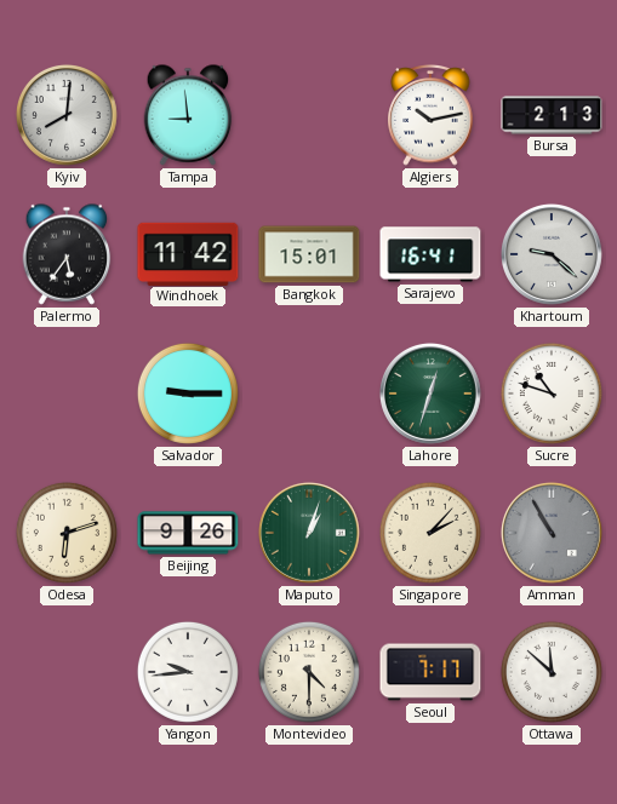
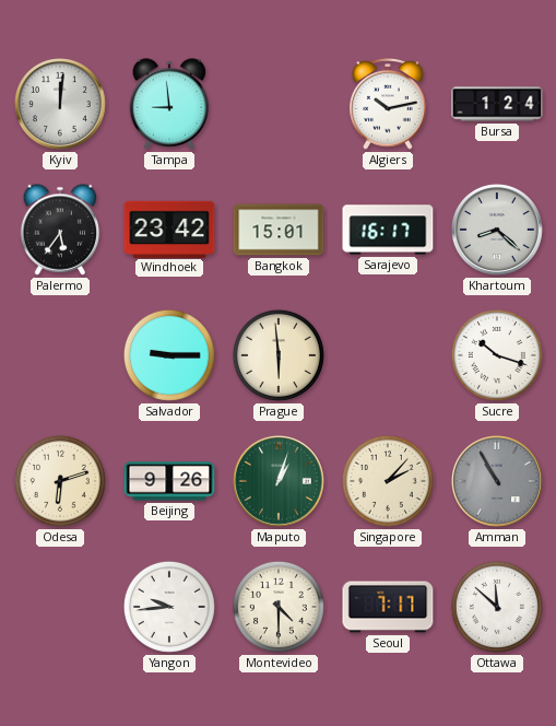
Kyiv: 8:01 -> 12:01 (60, 104)
Bursa: 2:13 -> 1:24 (497, 104)
Windhoek: 11:42 -> 23:42 (169, 229)
Sarajevo: 16:41 -> 16:17 (388, 230)
Khartoum: 9:22 -> 8:22 (497, 230)
Prague: none -> 5:59 (279, 355)
Lahore: 12:33 -> none (430, 394)
Sucre: 10:48 -> 10:18 (497, 355)
